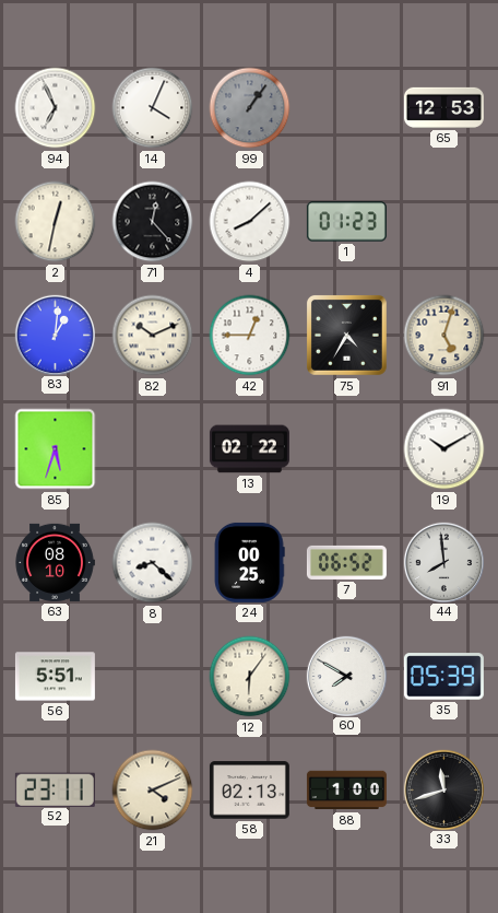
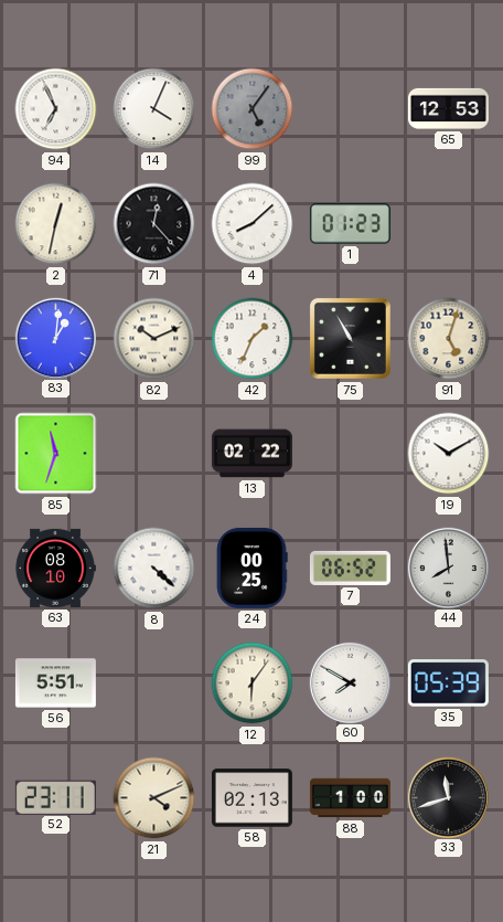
99: 1:06 -> 5:06 (253, 109)
42: 12:45 -> 1:34 (253, 339)
75: 4:35 -> 10:55 (350, 338)
85: 5:33 -> 11:33 (56, 454)
8: 8:22 -> 4:22 (154, 569)
